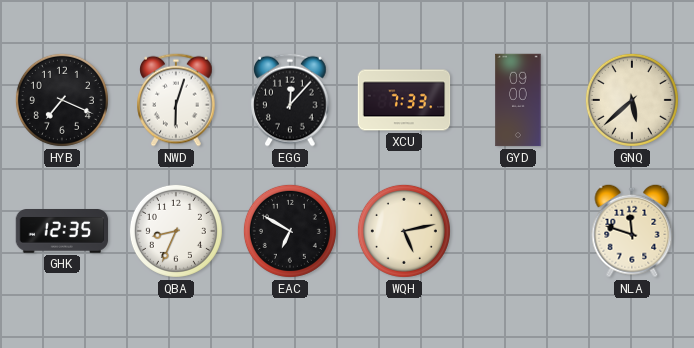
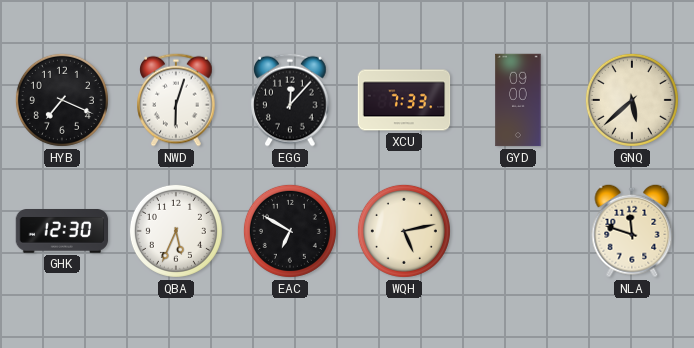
GHK: 12:35 -> 12:30 (62, 232)
QBA: 8:34 -> 5:34 (176, 231)
